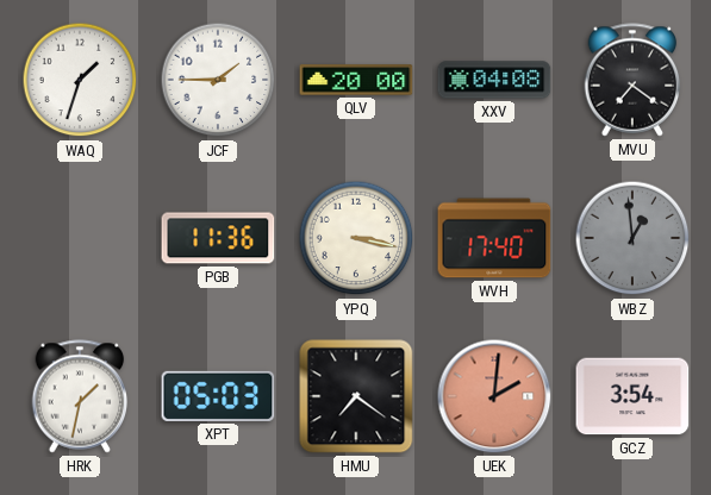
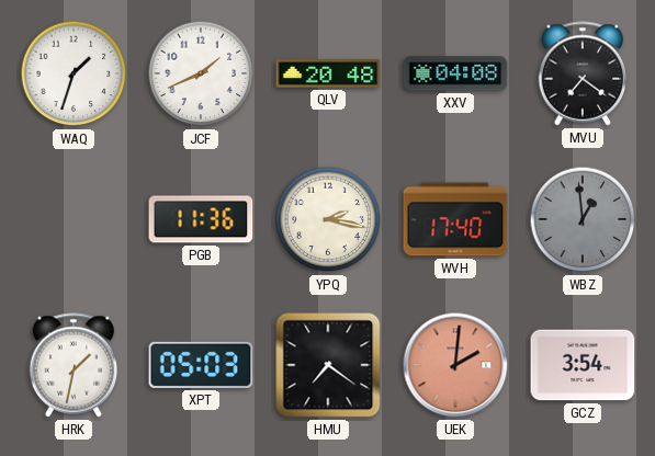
JCF: 1:45 -> 1:41 (201, 73)
QLV: 20:00 -> 20:48 (328, 73)
YPQ: 3:17 -> 2:17 (328, 219)
